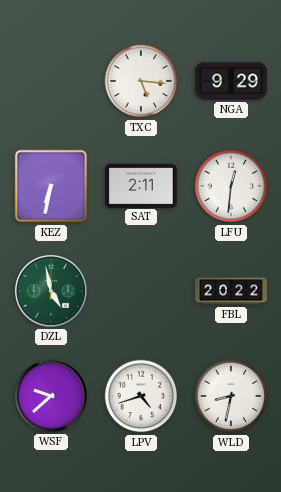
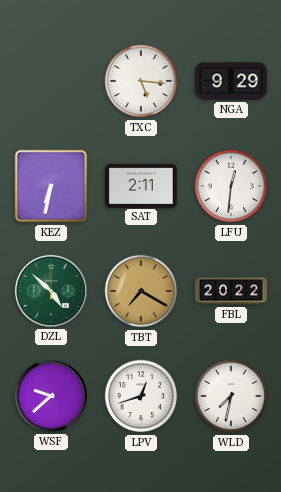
DZL: 4:58 -> 4:52 (51, 291)
TBT: none -> 7:20 (141, 291)
LPV: 4:42 -> 12:42 (141, 396)
WLD: 8:32 -> 7:32 (231, 396)
